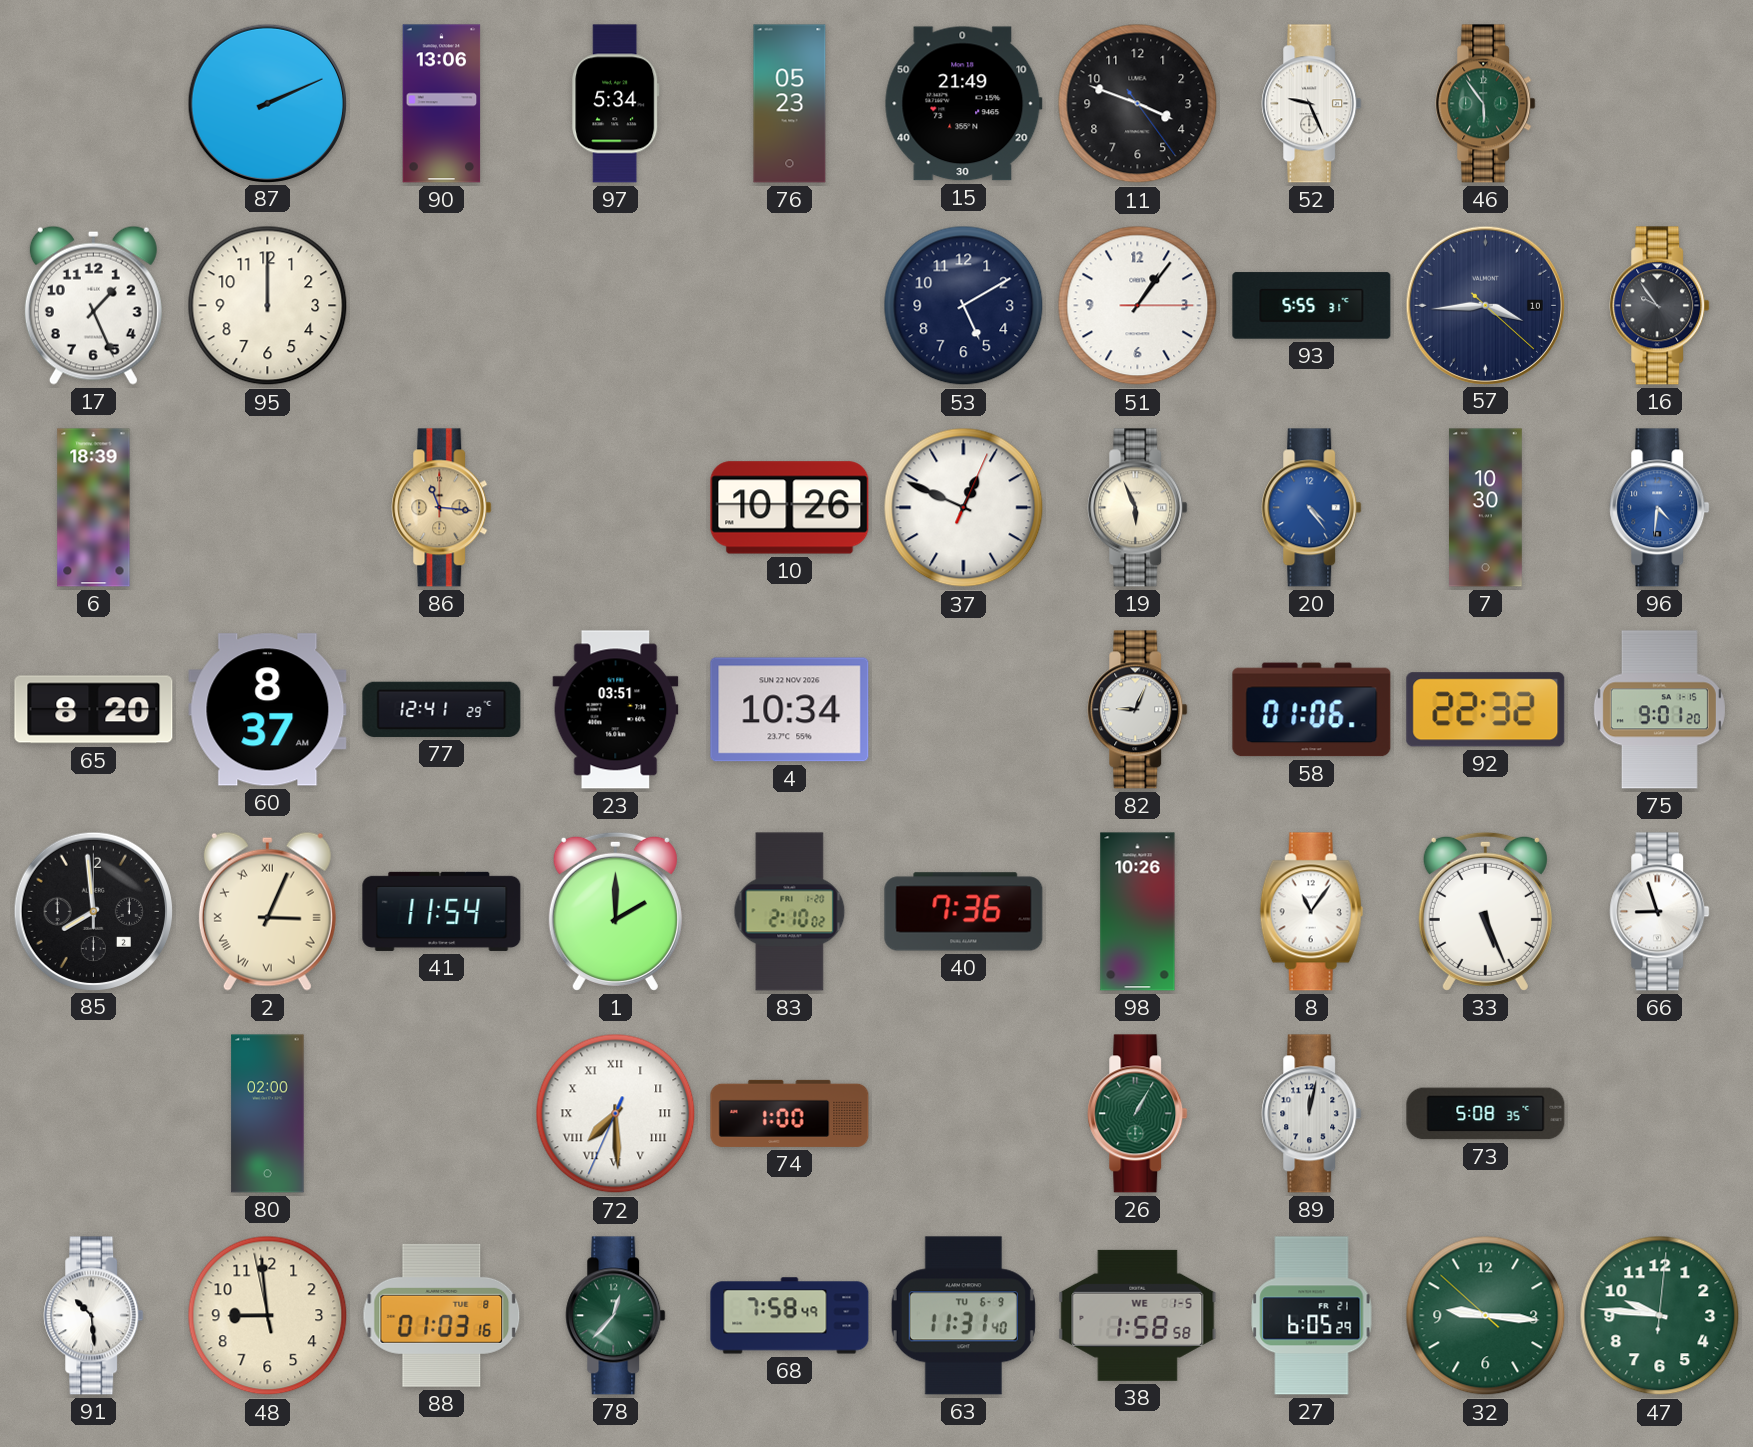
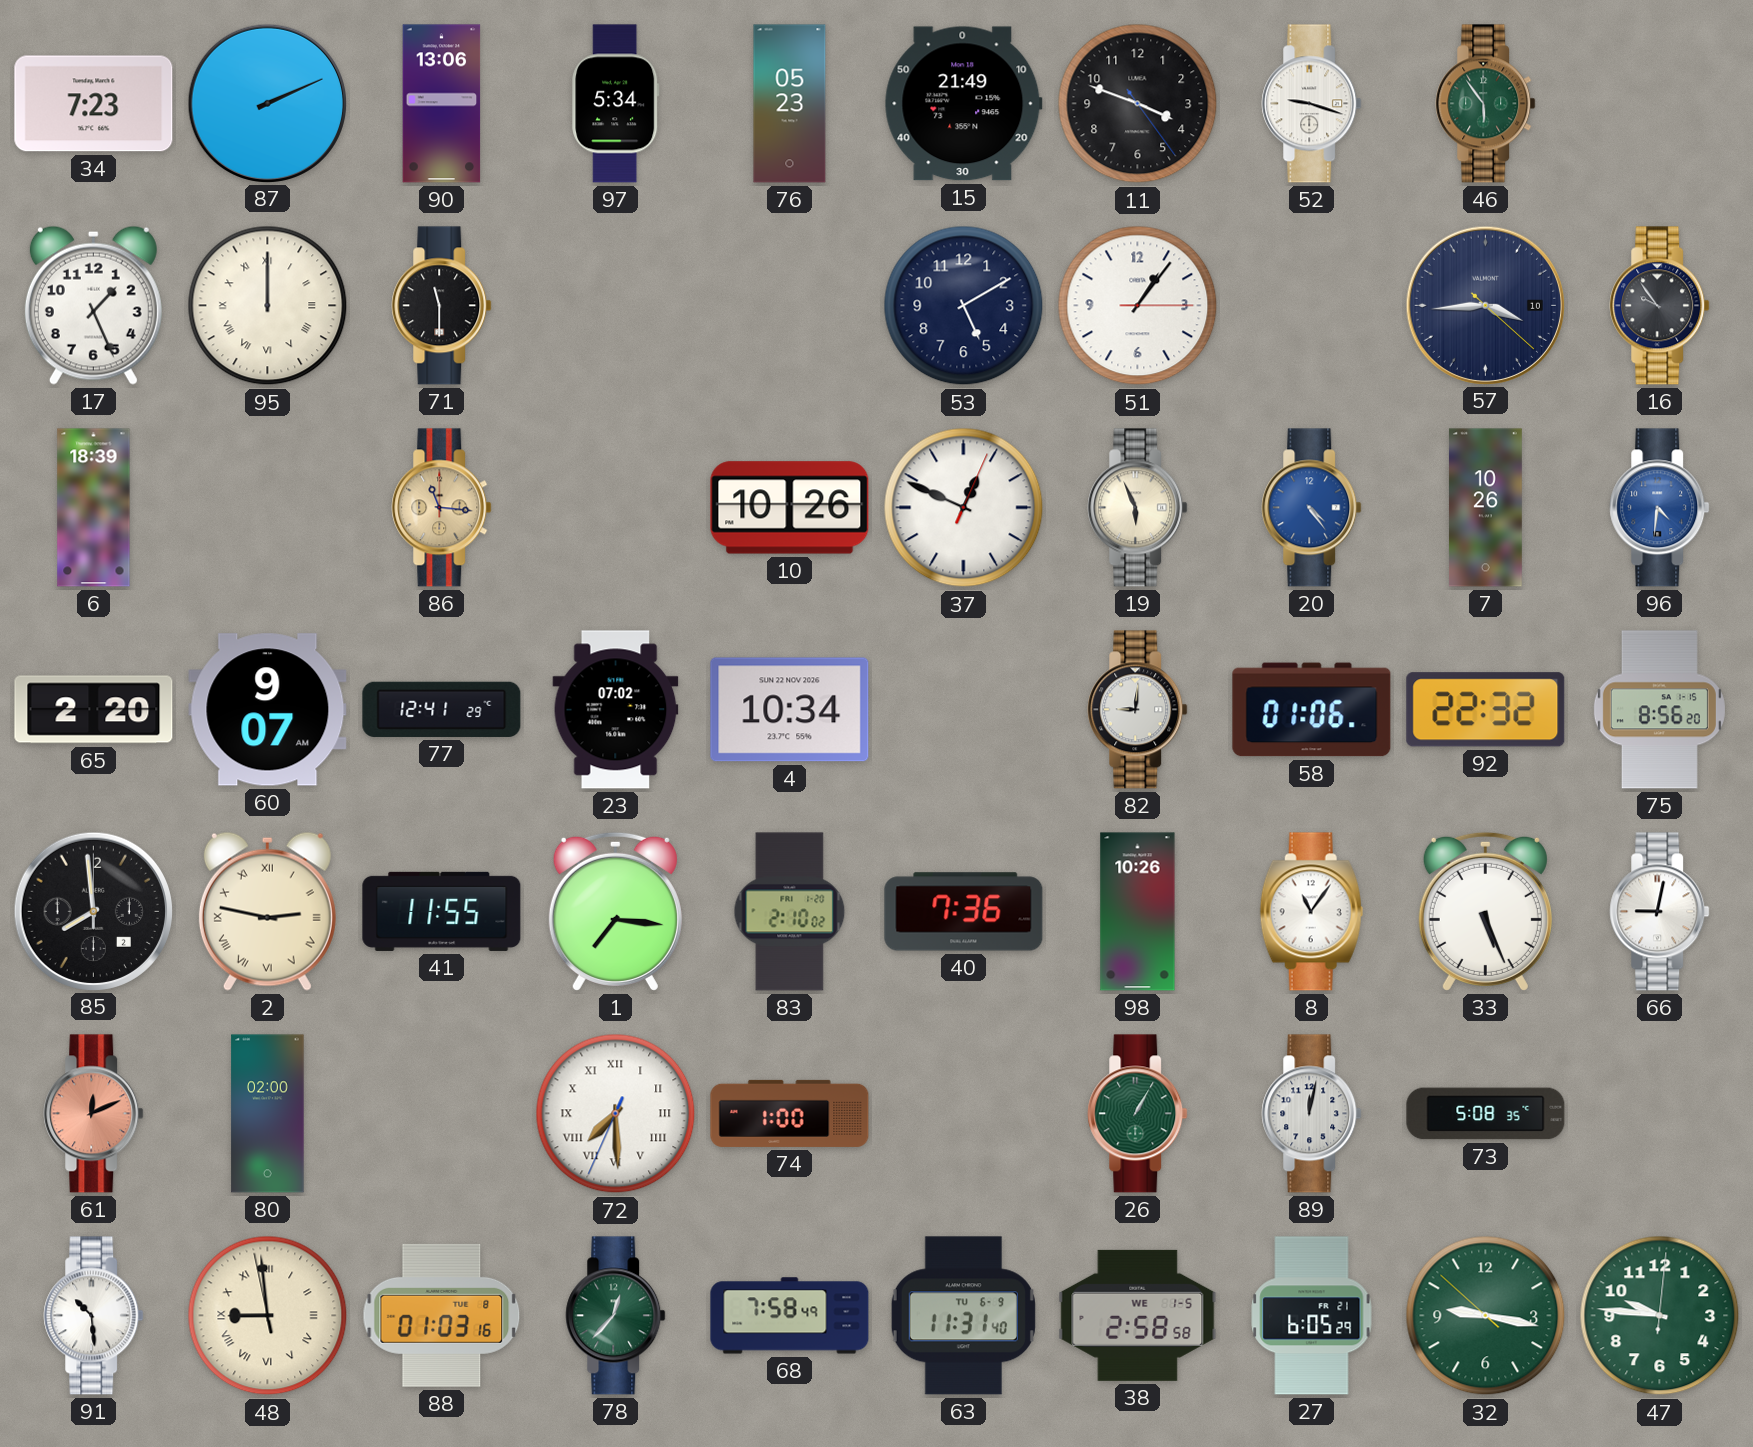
34: none -> 7:23 (94, 104)
52: 9:26 -> 9:18 (1312, 104)
95 numerals: Arabic -> Roman (268, 306)
71: none -> 11:30 (442, 306)
93: 5:55 -> none (1312, 306)
7: 10:30 -> 10:26 (1485, 508)
65: 8:20 -> 2:20 (94, 710)
60: 8:37 -> 9:07 (268, 710)
23: 03:51 -> 07:02 (616, 710)
82: 9:04 -> 9:01 (1138, 710)
75: 9:01 -> 8:56 (1659, 710)
2: 3:04 -> 2:47 (267, 911)
41: 11:54 -> 11:55 (442, 911)
1: 2:00 -> 7:16 (615, 911)
66: 8:57 -> 9:02 (1660, 912)
61: none -> 12:11 (94, 1114)
48 numerals: Arabic -> Roman (268, 1316)
38: 1:58 -> 2:58 (1138, 1315)
32: 9:15 -> 9:16 (1486, 1316)
